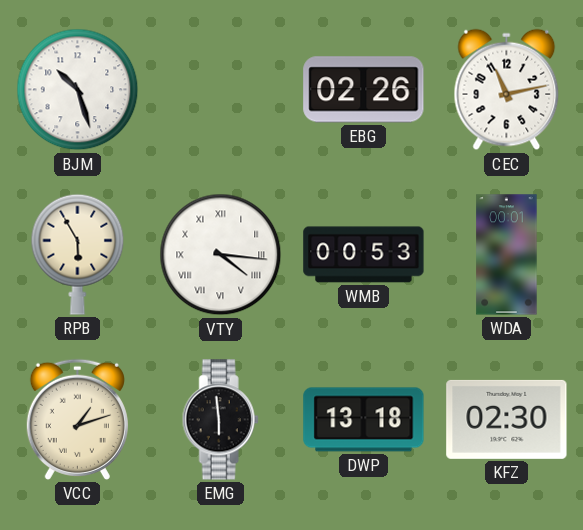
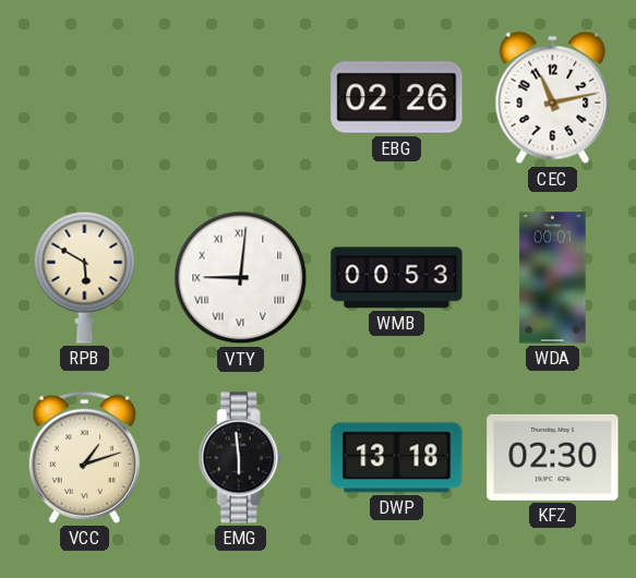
BJM: 10:27 -> none (78, 90)
RPB: 5:55 -> 5:50 (85, 277)
VTY: 4:16 -> 9:01 (241, 278)
